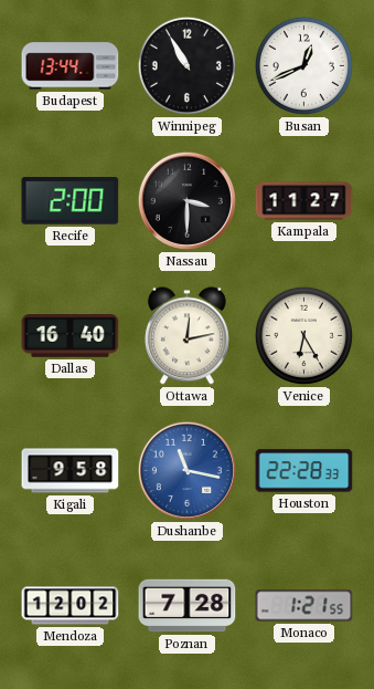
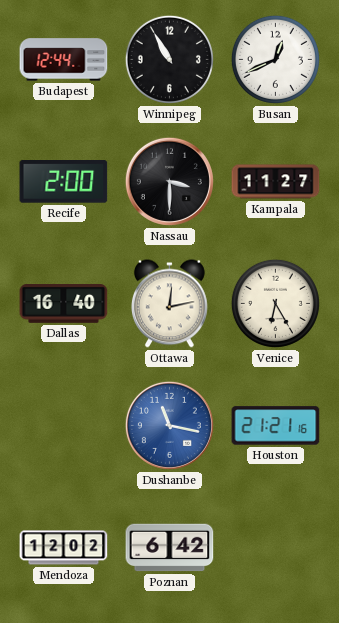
Budapest: 13:44 -> 12:44 (64, 60)
Kigali: 9:58 -> none (71, 471)
Houston: 22:28 -> 21:21 (276, 426)
Poznan: 7:28 -> 6:42 (170, 548)
Monaco: 1:21 -> none (304, 606)
